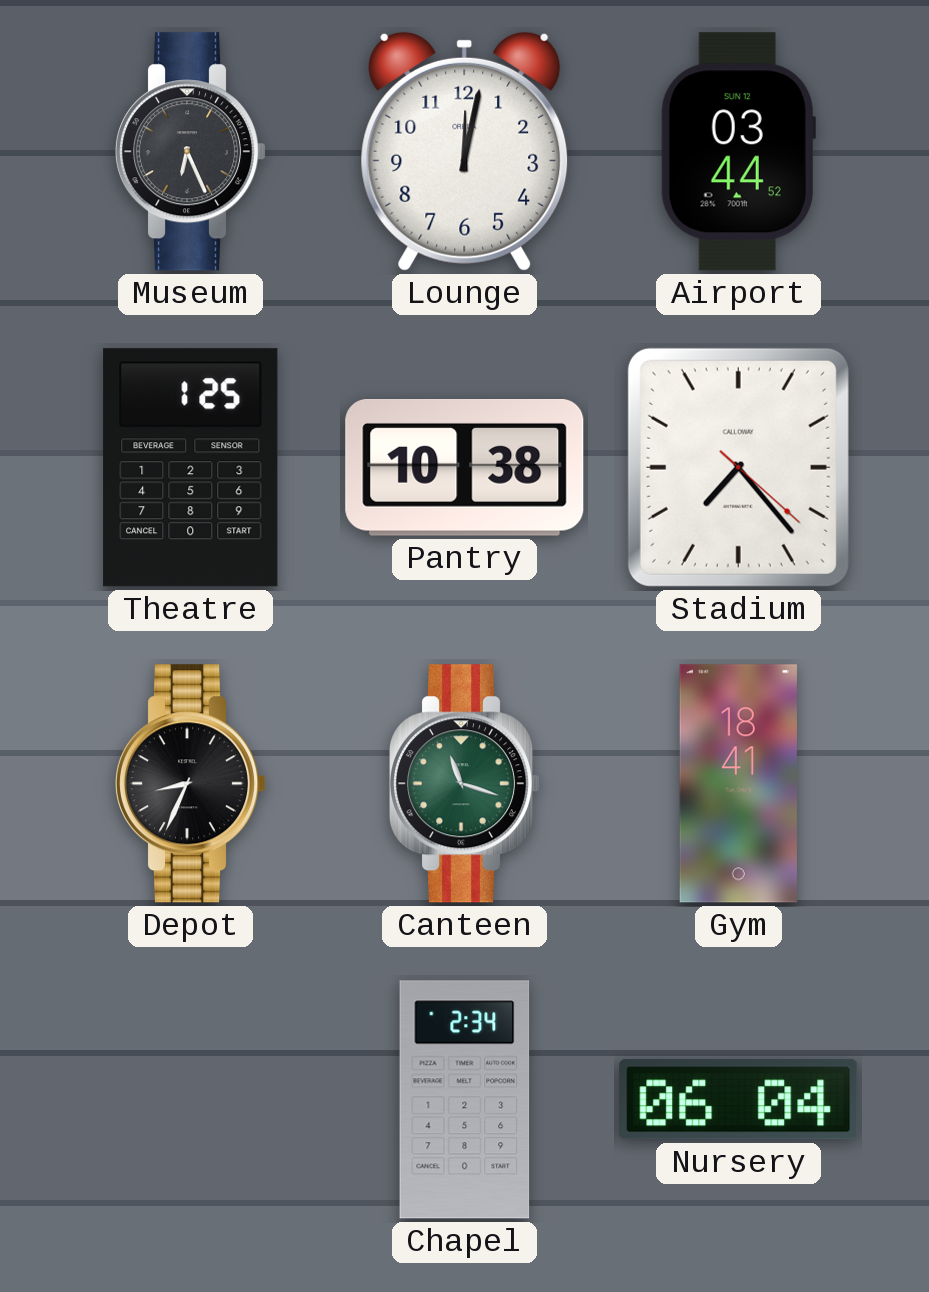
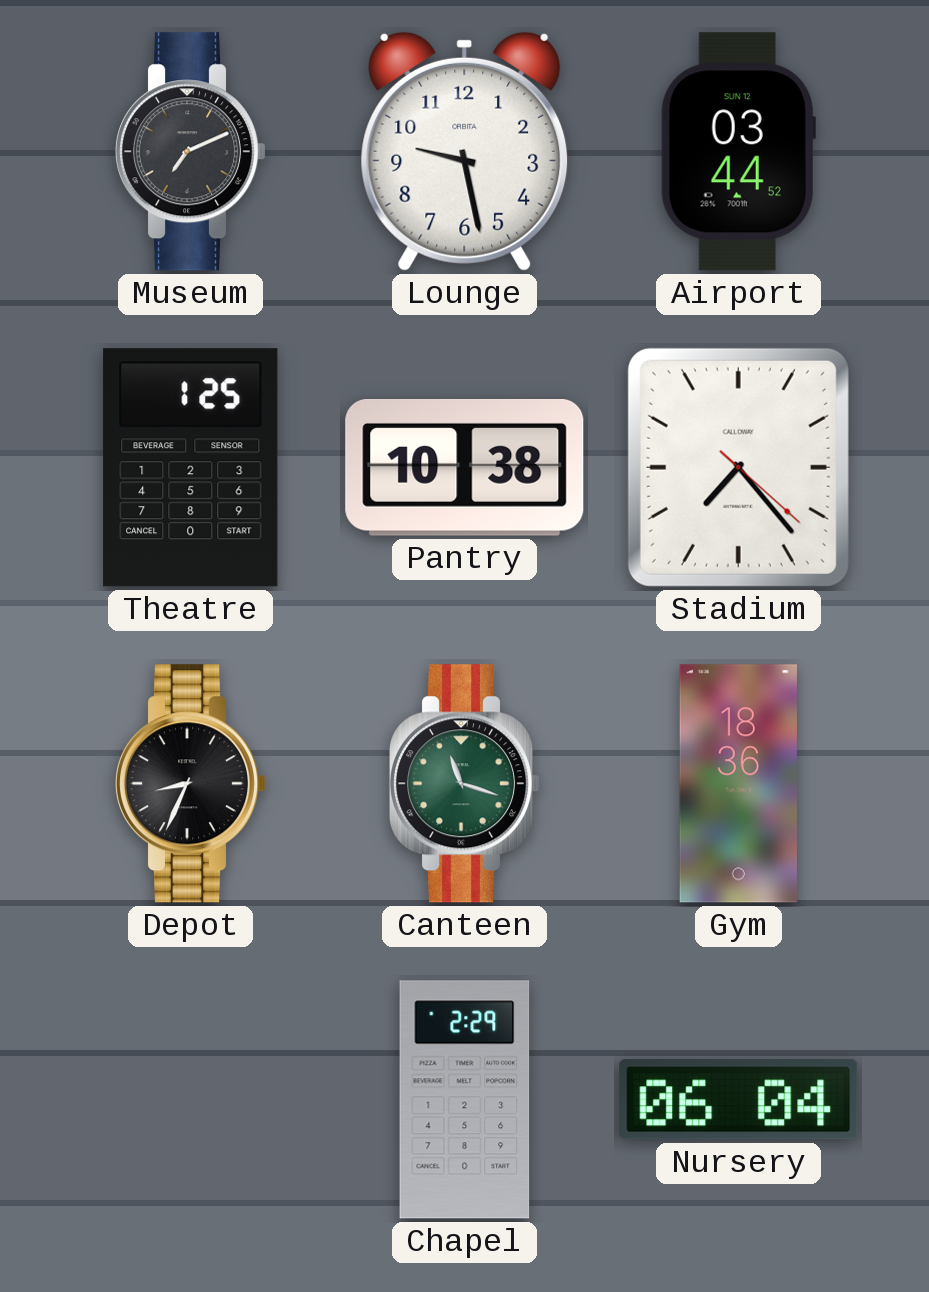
Museum: 6:26 -> 7:11 (192, 152)
Lounge: 12:02 -> 9:28 (465, 151)
Gym: 18:41 -> 18:36 (738, 784)
Chapel: 2:34 -> 2:29 (465, 1100)
